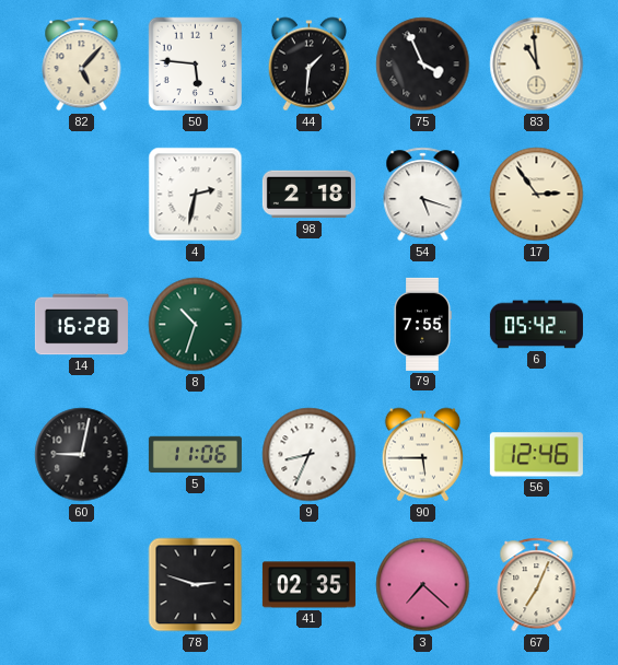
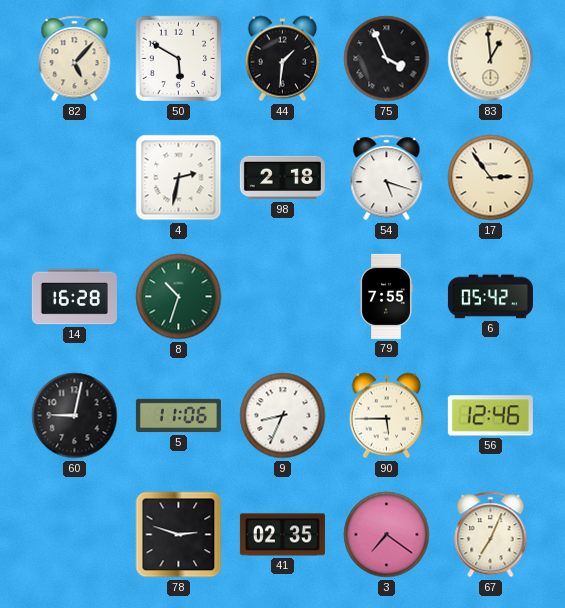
50: 5:46 -> 5:50 (179, 59)
83: 10:59 -> 12:59 (491, 59)
3: 7:22 -> 7:21 (387, 535)
